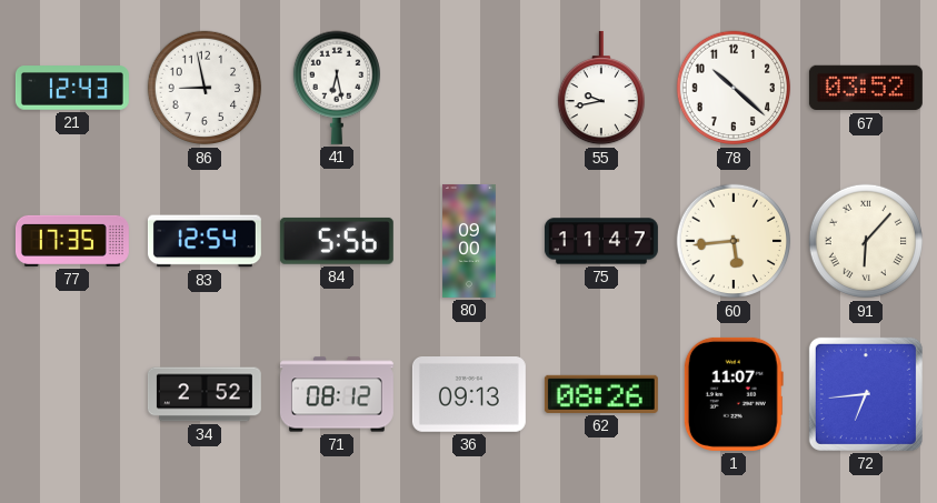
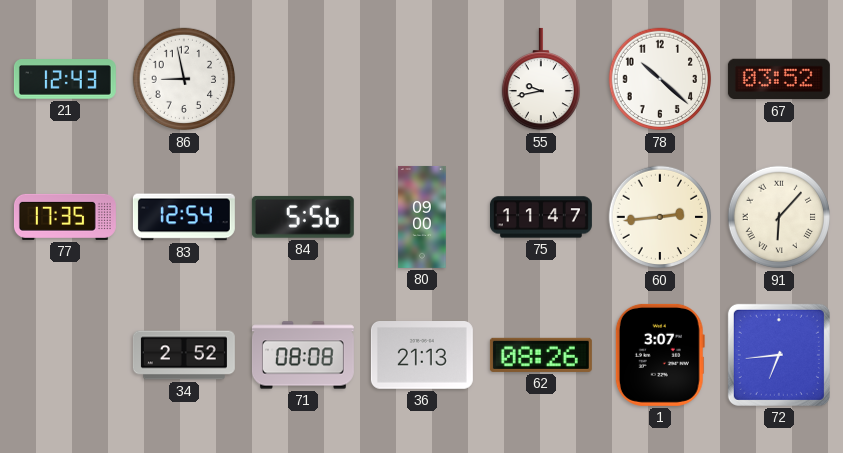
41: 6:28 -> none (336, 88)
60: 5:44 -> 2:44 (660, 217)
71: 08:12 -> 08:08 (303, 355)
36: 09:13 -> 21:13 (422, 356)
1: 11:07 -> 3:07 (660, 355)
